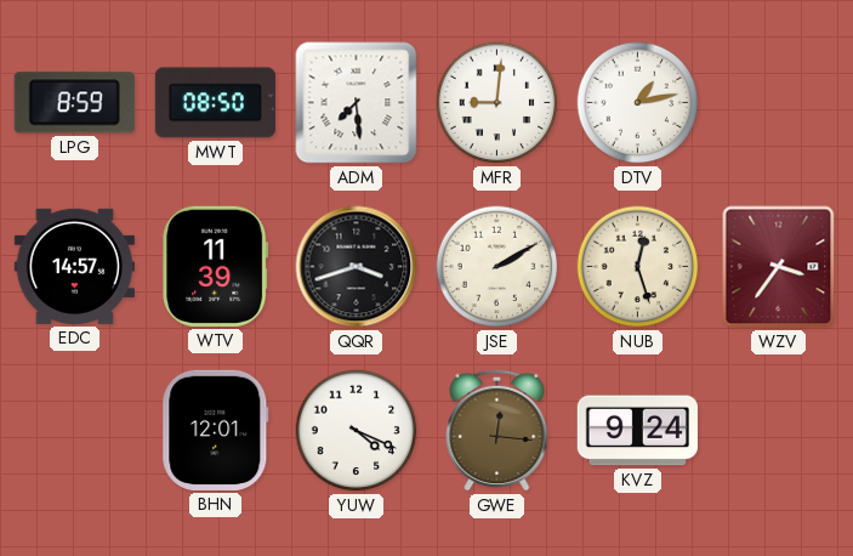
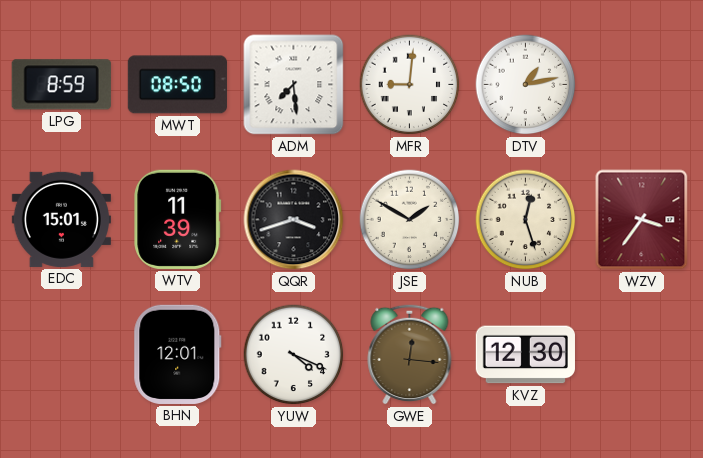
EDC: 14:57 -> 15:01 (61, 219)
JSE: 2:10 -> 1:50 (410, 220)
KVZ: 9:24 -> 12:30 (525, 355)
